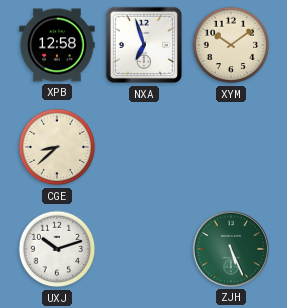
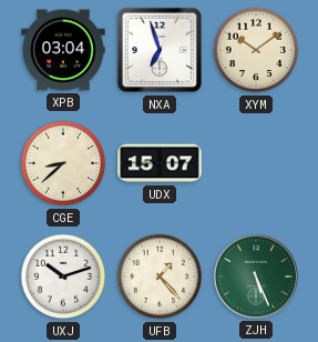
XPB: 12:58 -> 03:04 (63, 50)
UDX: none -> 15:07 (160, 163)
UFB: none -> 1:23 (160, 276)
